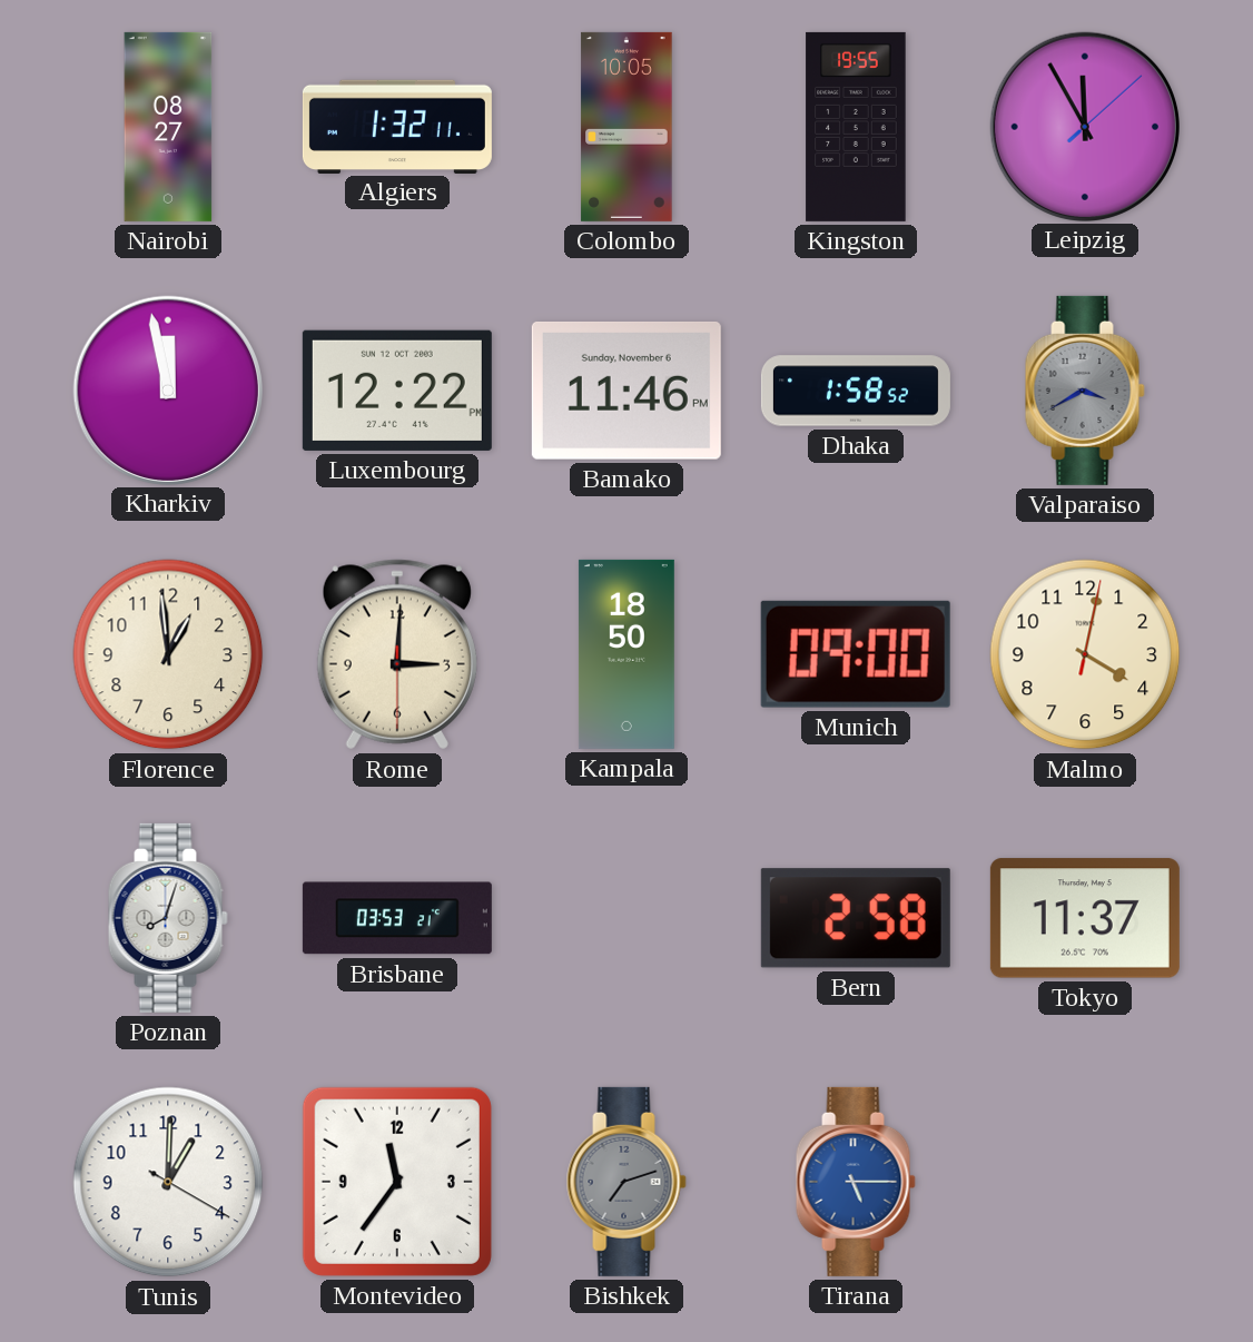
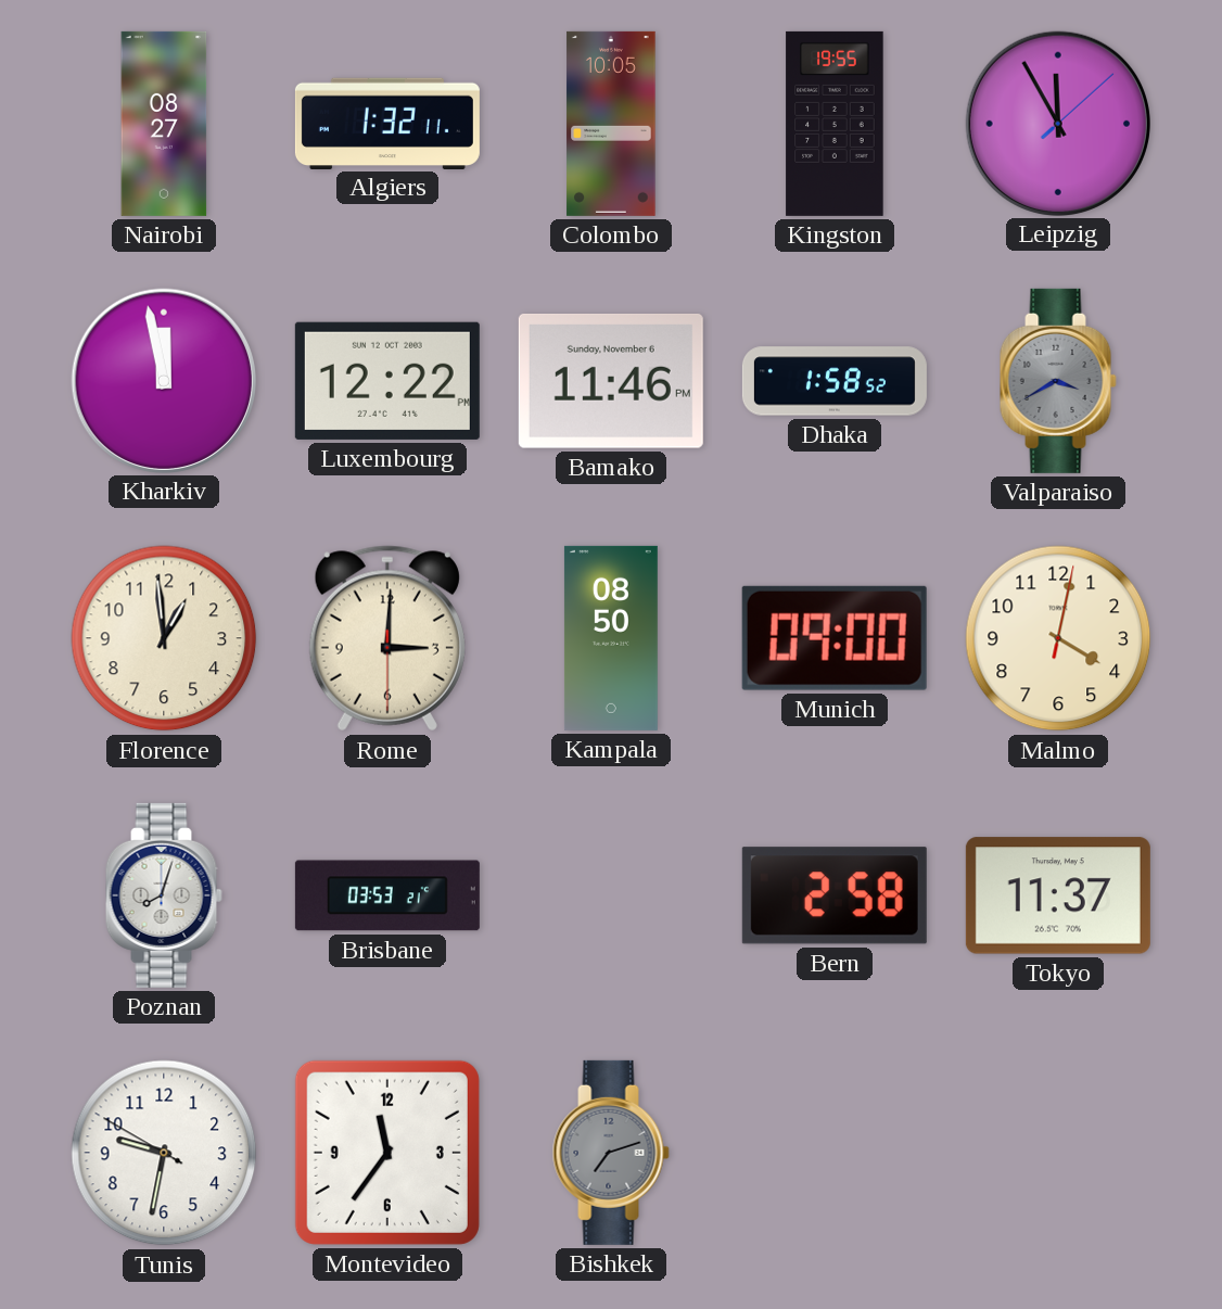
Kampala: 18:50 -> 08:50 (611, 638)
Tunis: 1:00 -> 9:31 (164, 1153)
Tirana: 5:15 -> none (856, 1182)
